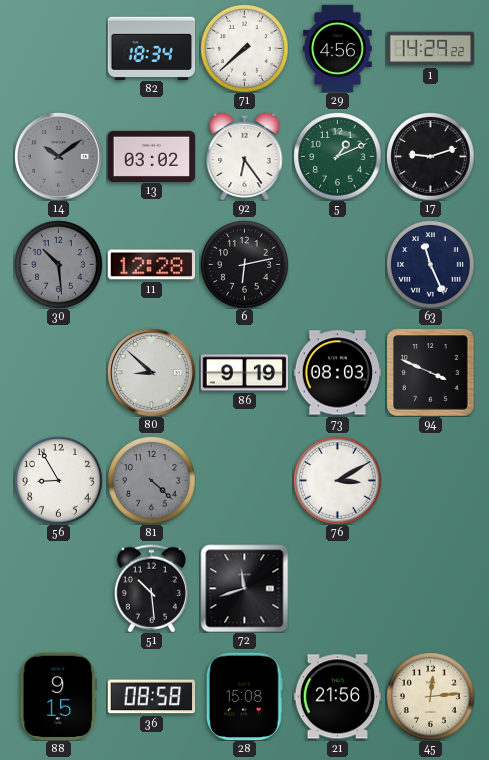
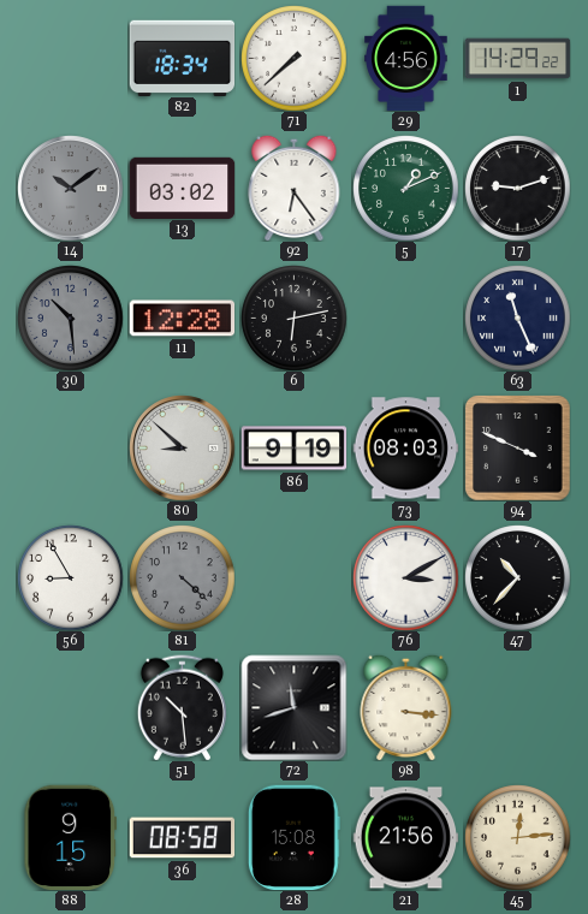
47: none -> 10:37 (517, 577)
98: none -> 3:16 (406, 707)
